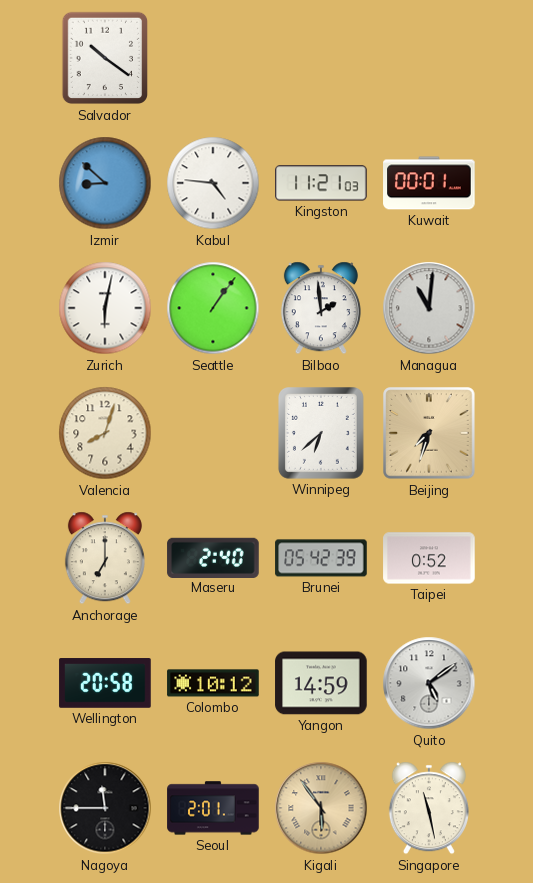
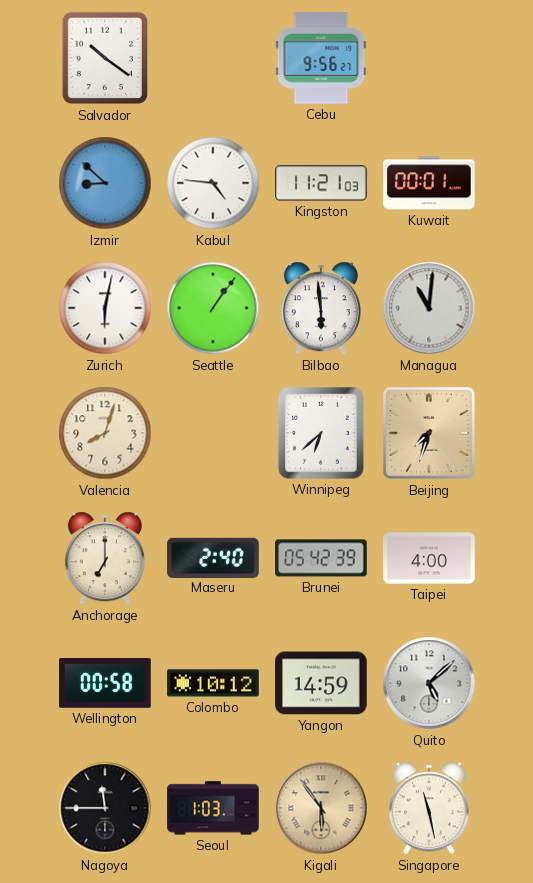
Cebu: none -> 9:56 (321, 58)
Bilbao: 1:59 -> 5:59 (321, 308)
Taipei: 0:52 -> 4:00 (429, 558)
Wellington: 20:58 -> 00:58 (105, 683)
Quito: 5:09 -> 5:08 (429, 683)
Seoul: 2:01 -> 1:03 (213, 808)
